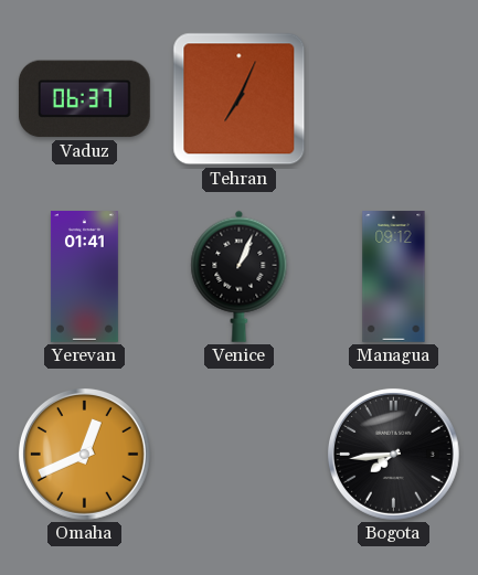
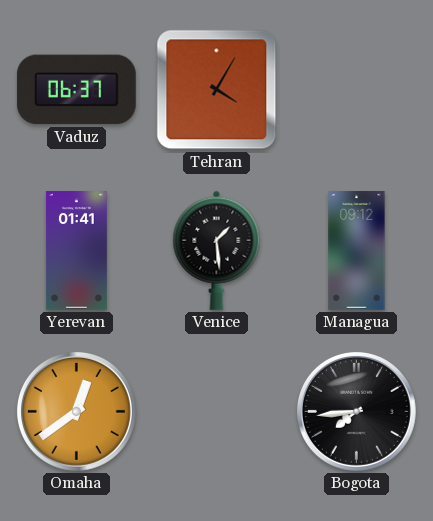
Tehran: 7:04 -> 4:05 (217, 90)
Venice: 1:04 -> 1:29 (217, 250)
Omaha: 12:41 -> 12:39 (76, 411)
